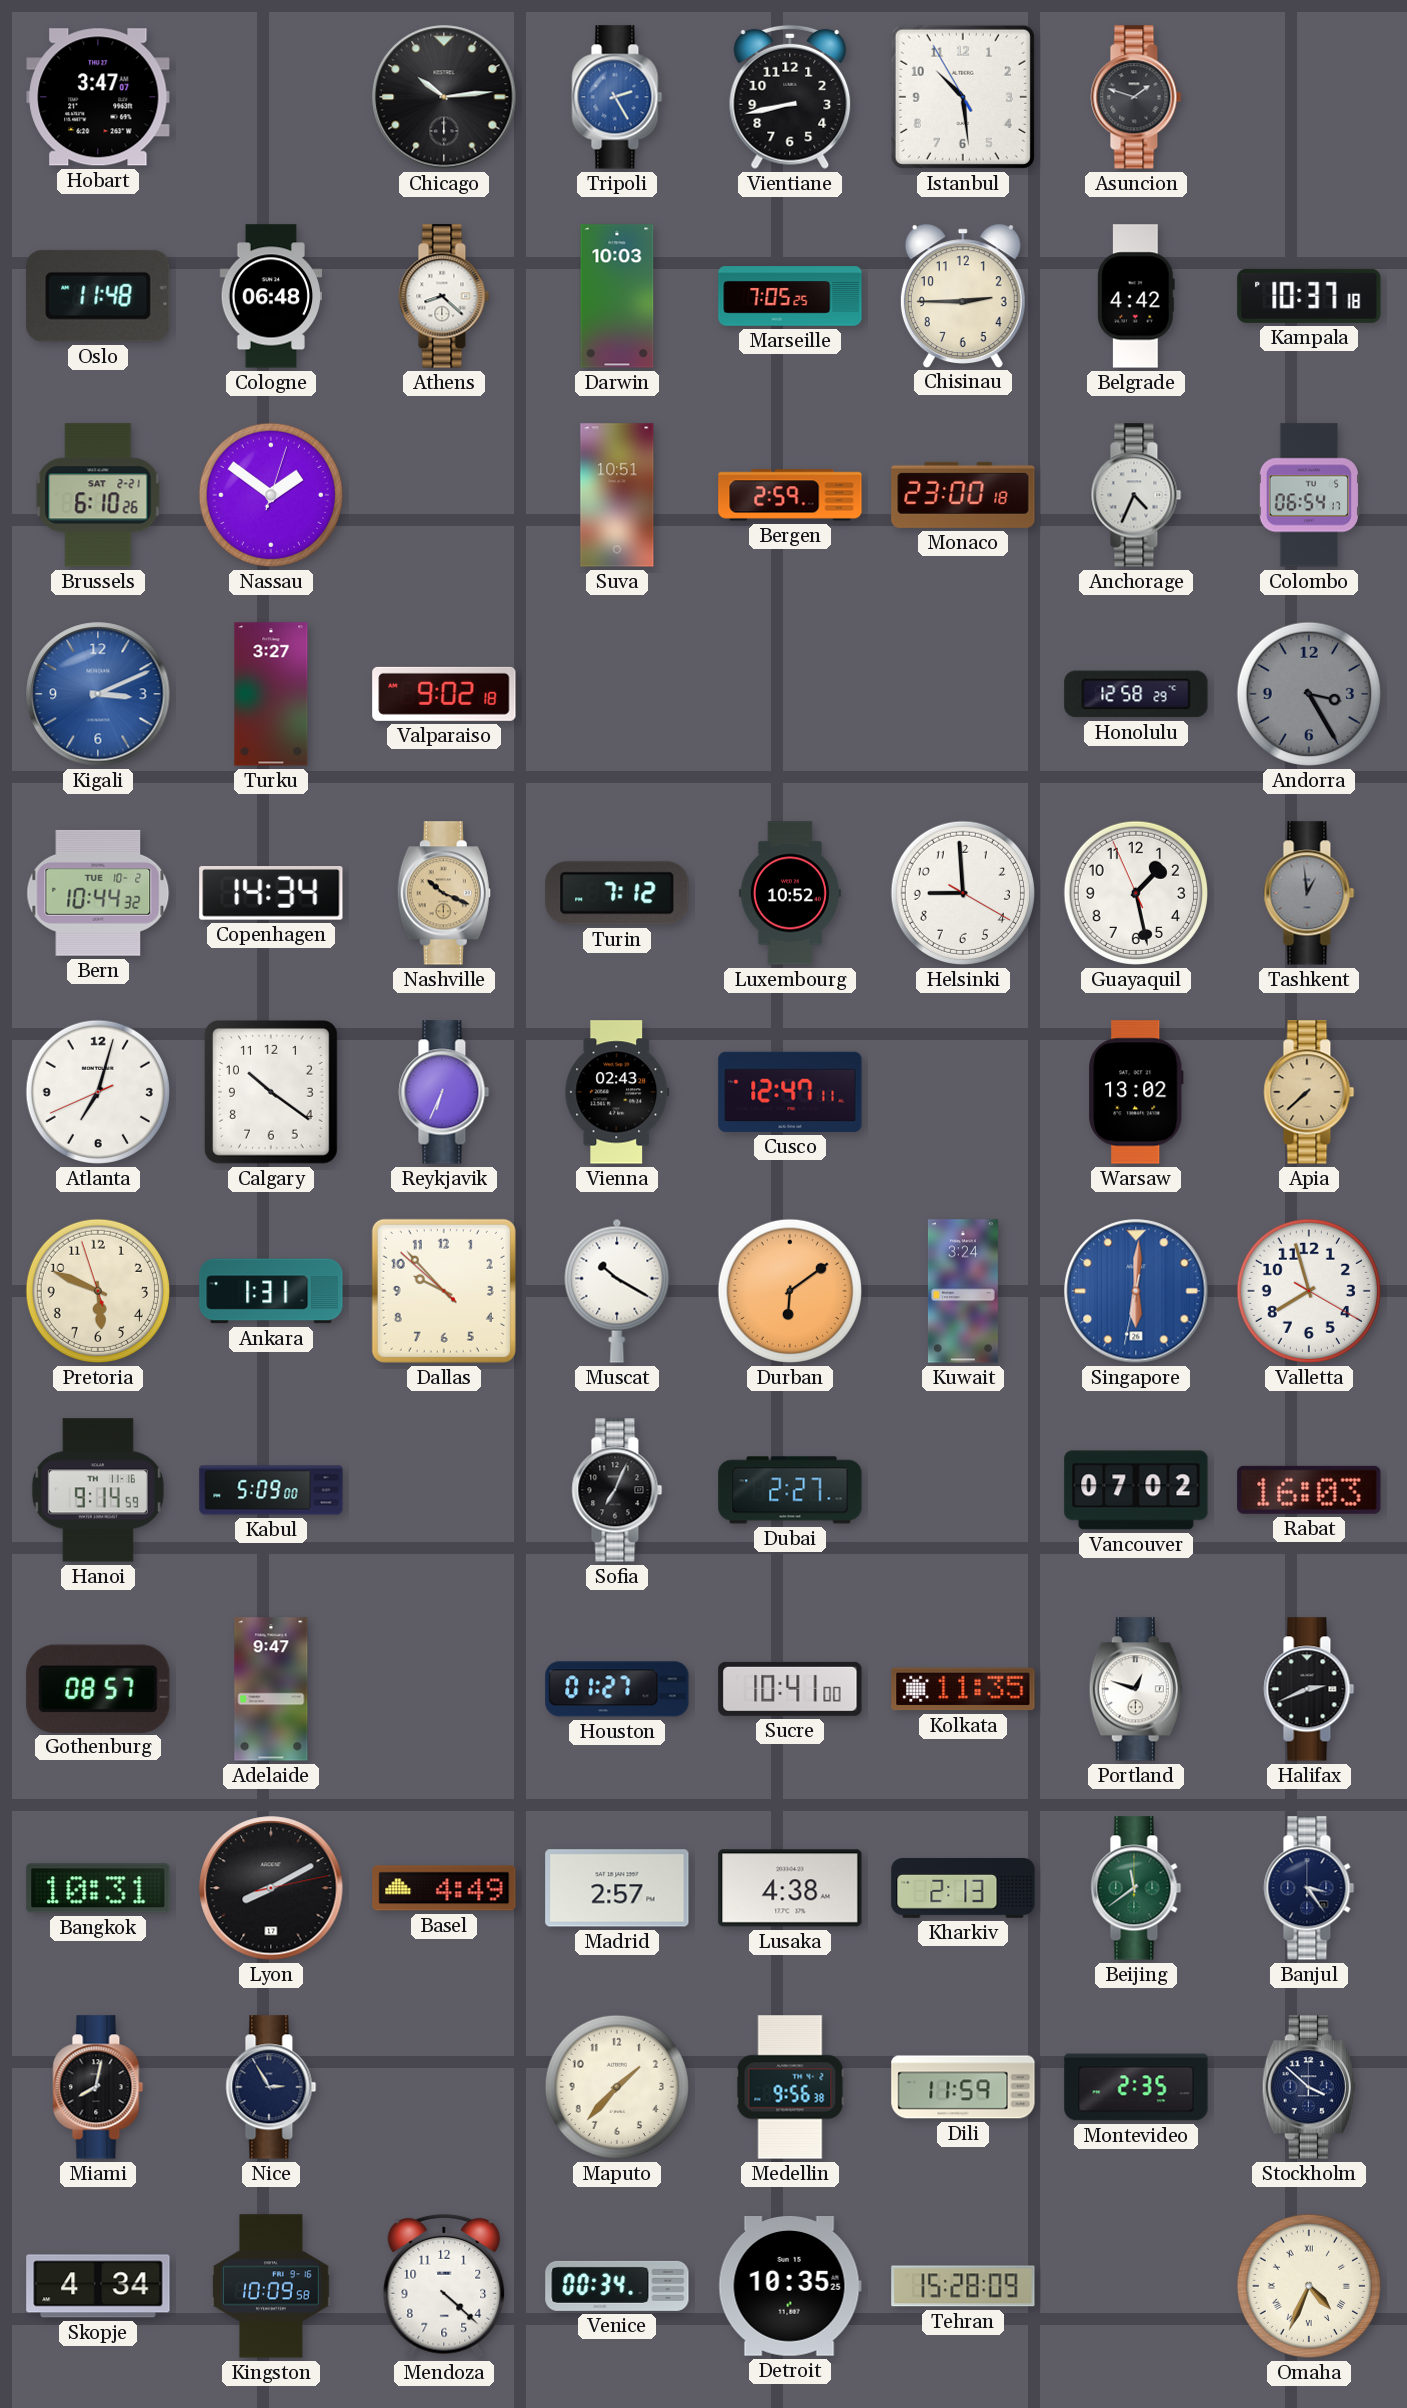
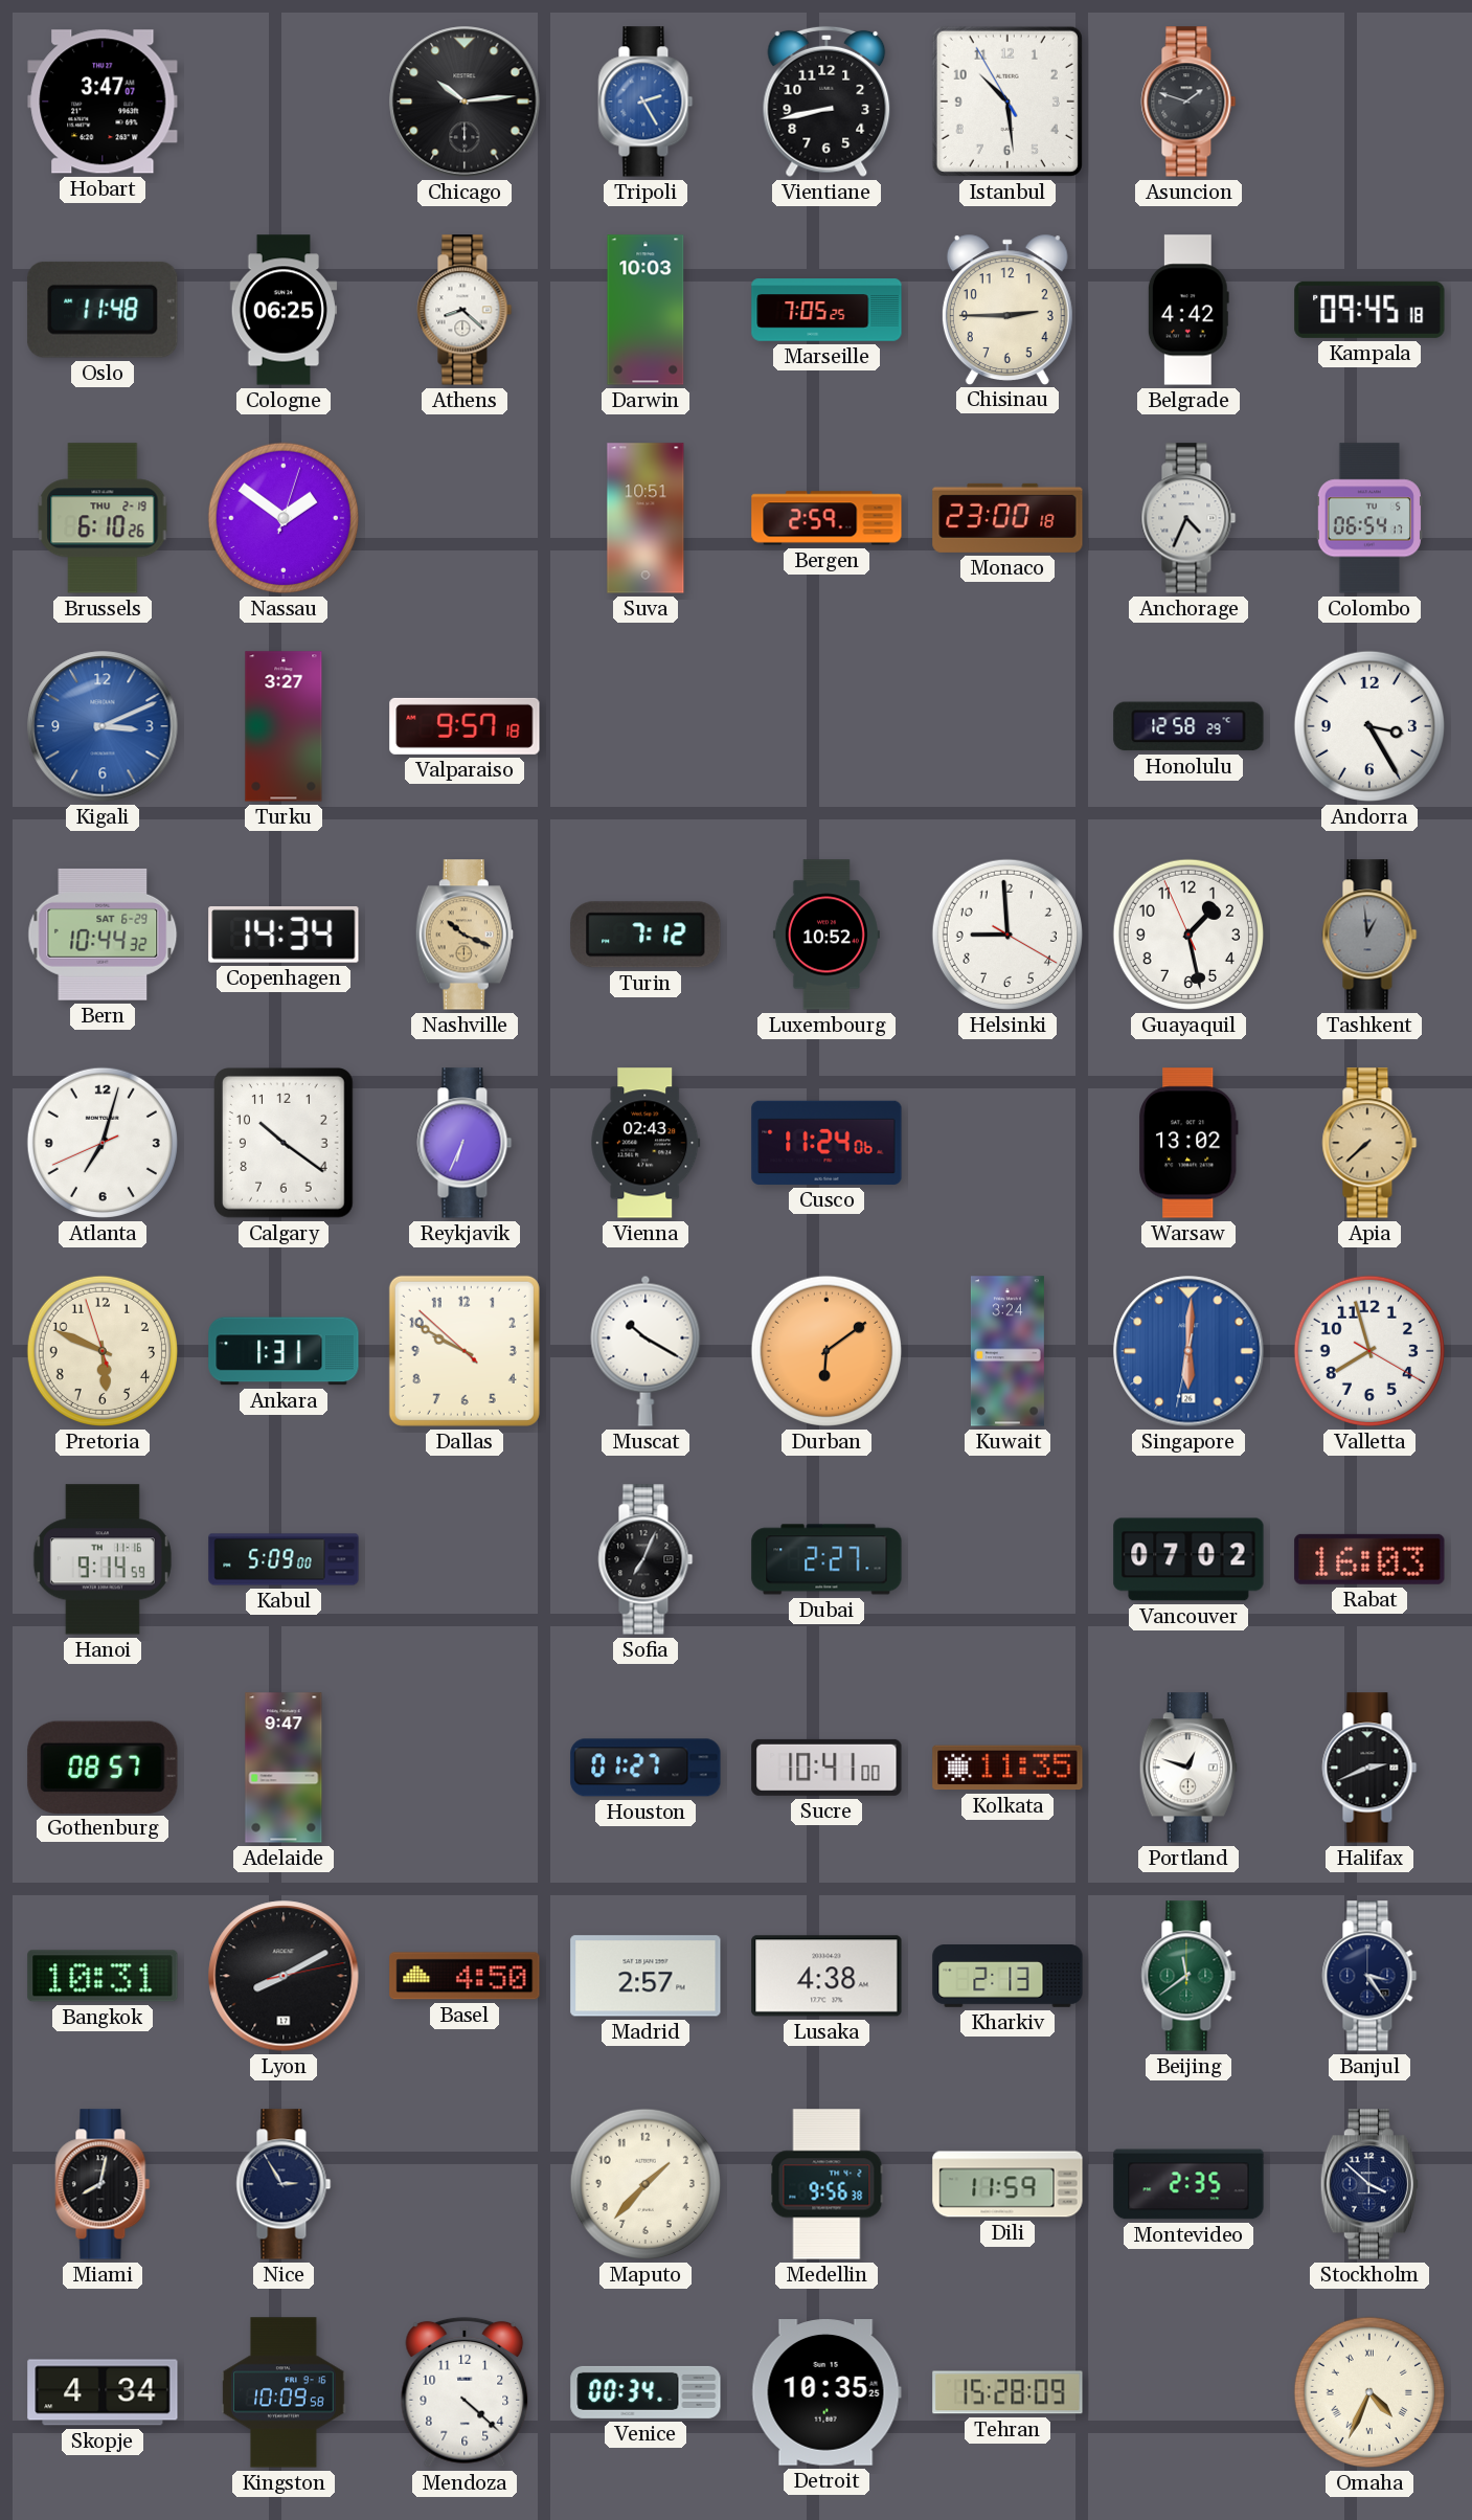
Cologne: 06:48 -> 06:25 (284, 310)
Kampala: 10:37 -> 09:45 (1369, 310)
Brussels date: SAT 2-21 -> THU 2-19 (103, 518)
Valparaiso: 9:02 -> 9:57 (465, 726)
Andorra dial: grey -> white (1369, 726)
Bern date: TUE 10-2 -> SAT 6-29 (103, 935)
Cusco: 12:47 -> 11:24 (826, 1143)
Dallas: 9:52 -> 9:49 (465, 1351)
Basel: 4:49 -> 4:50 (465, 1976)
